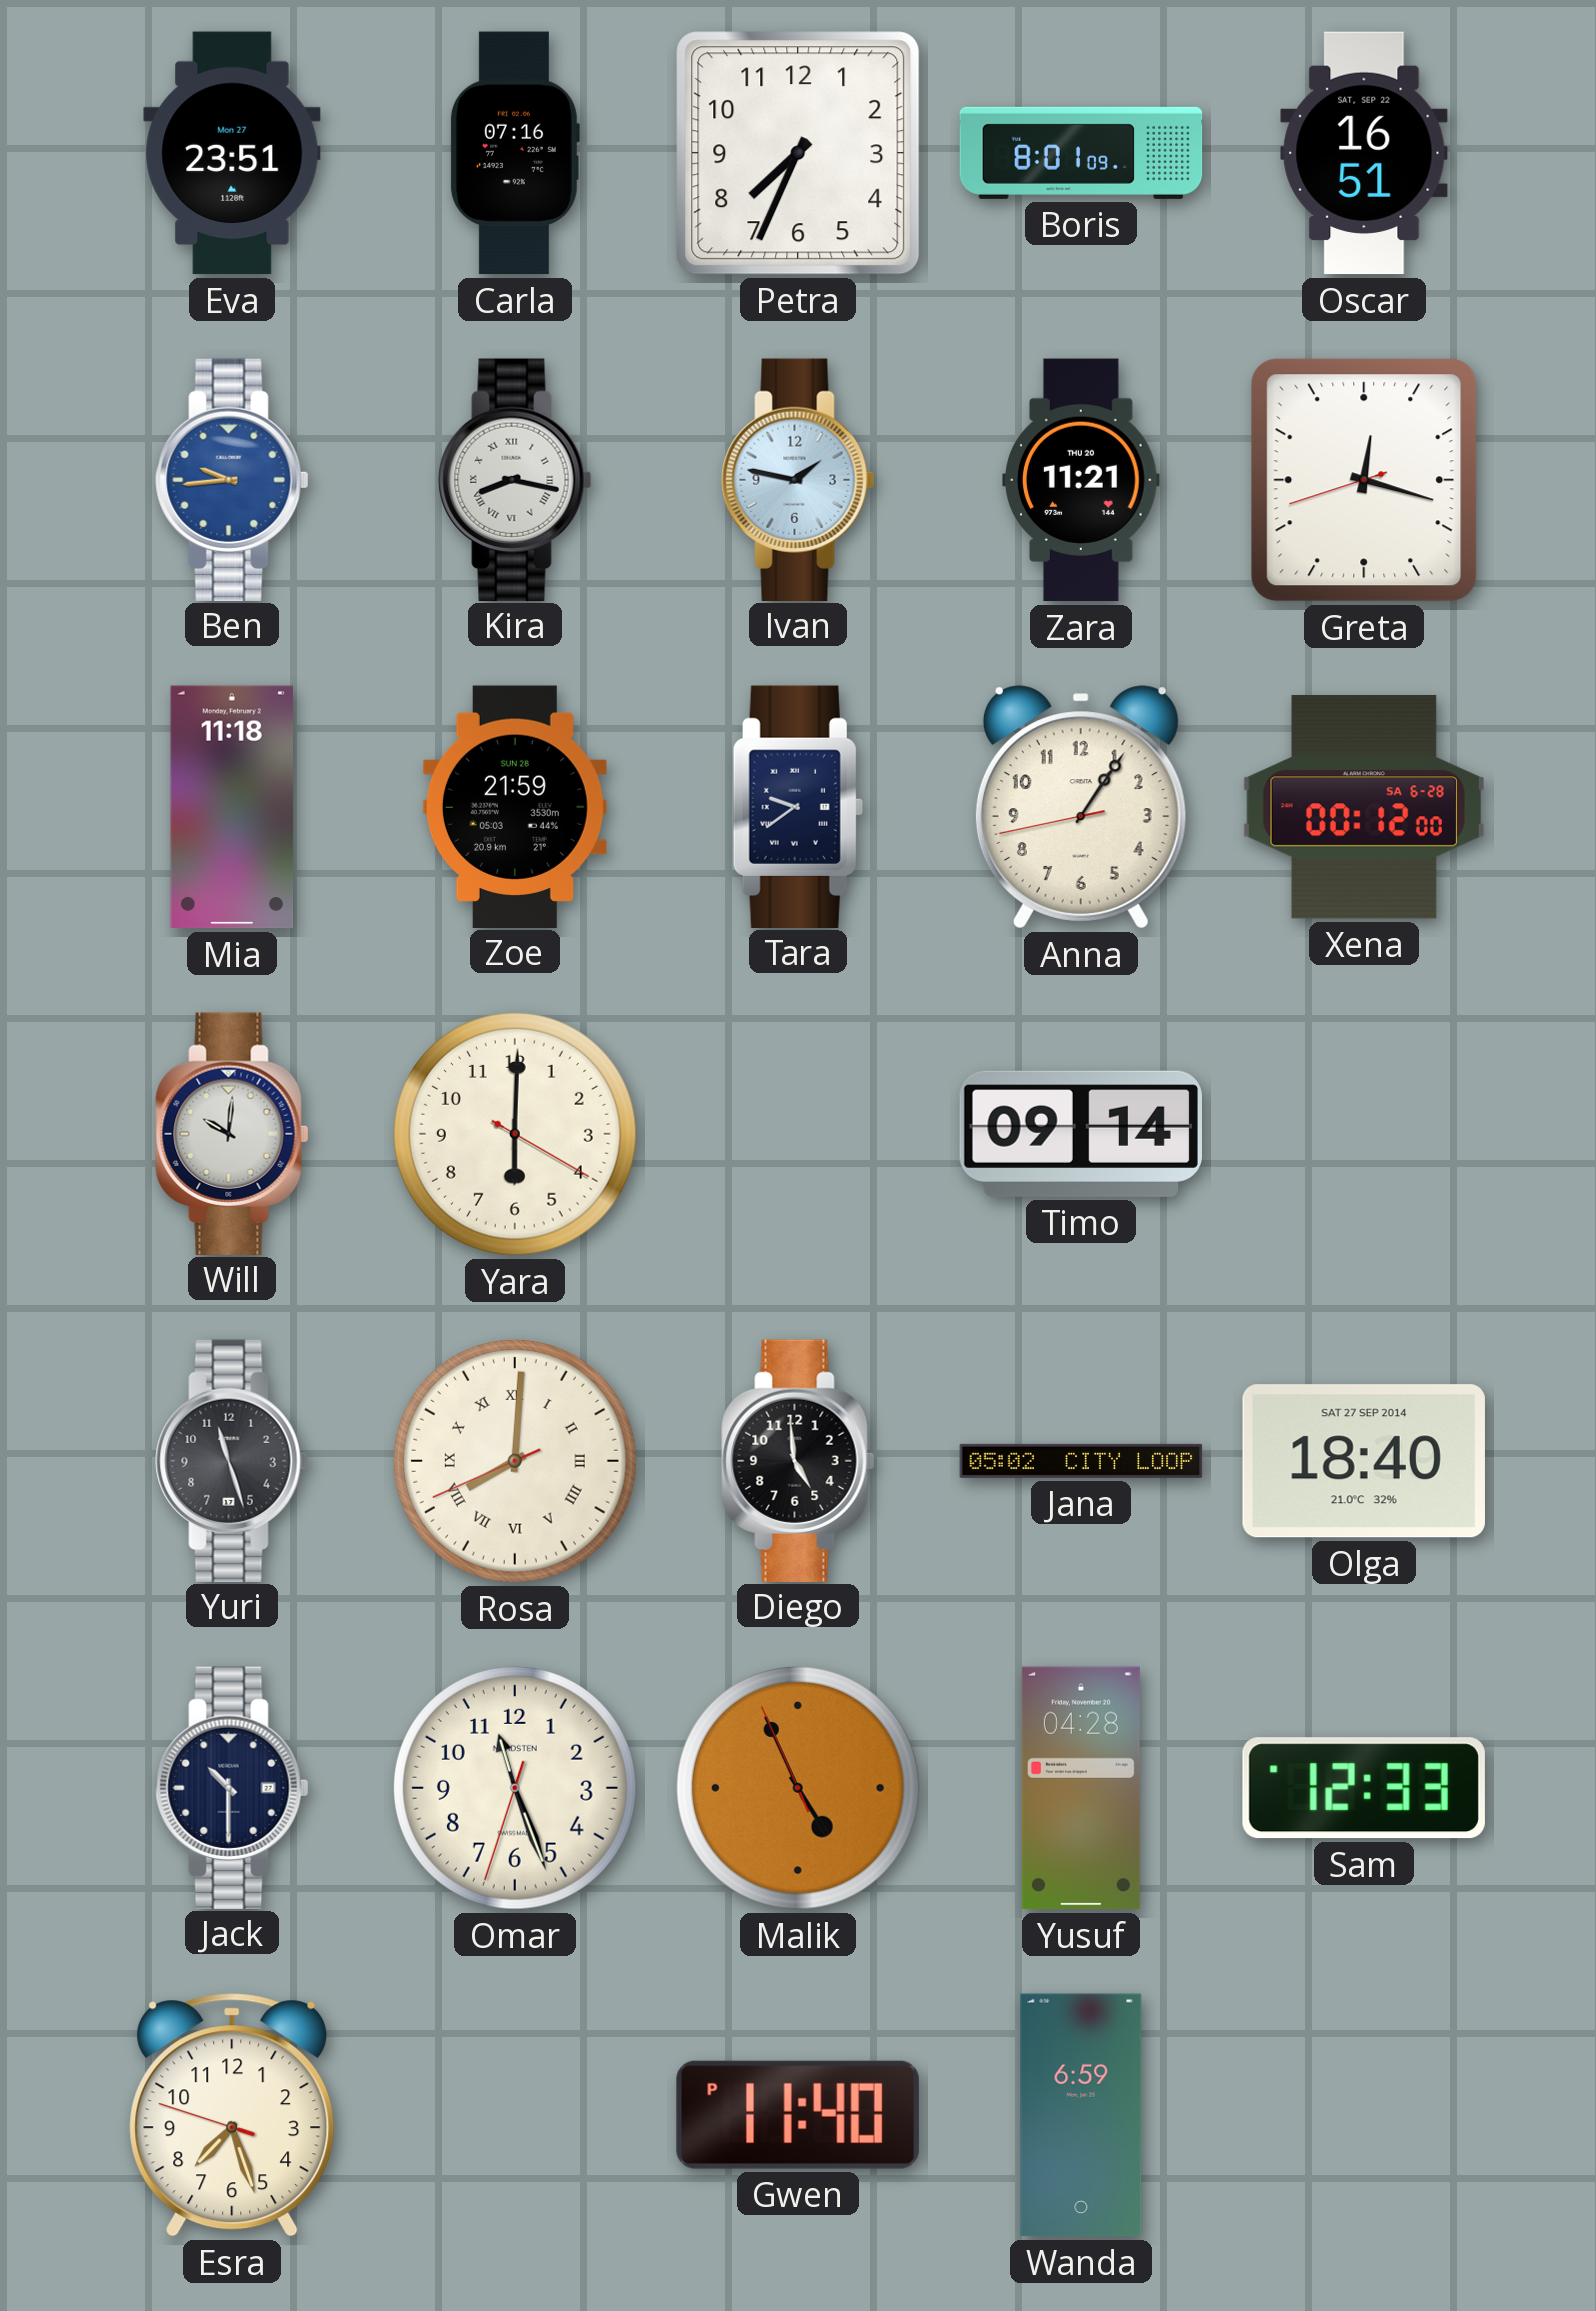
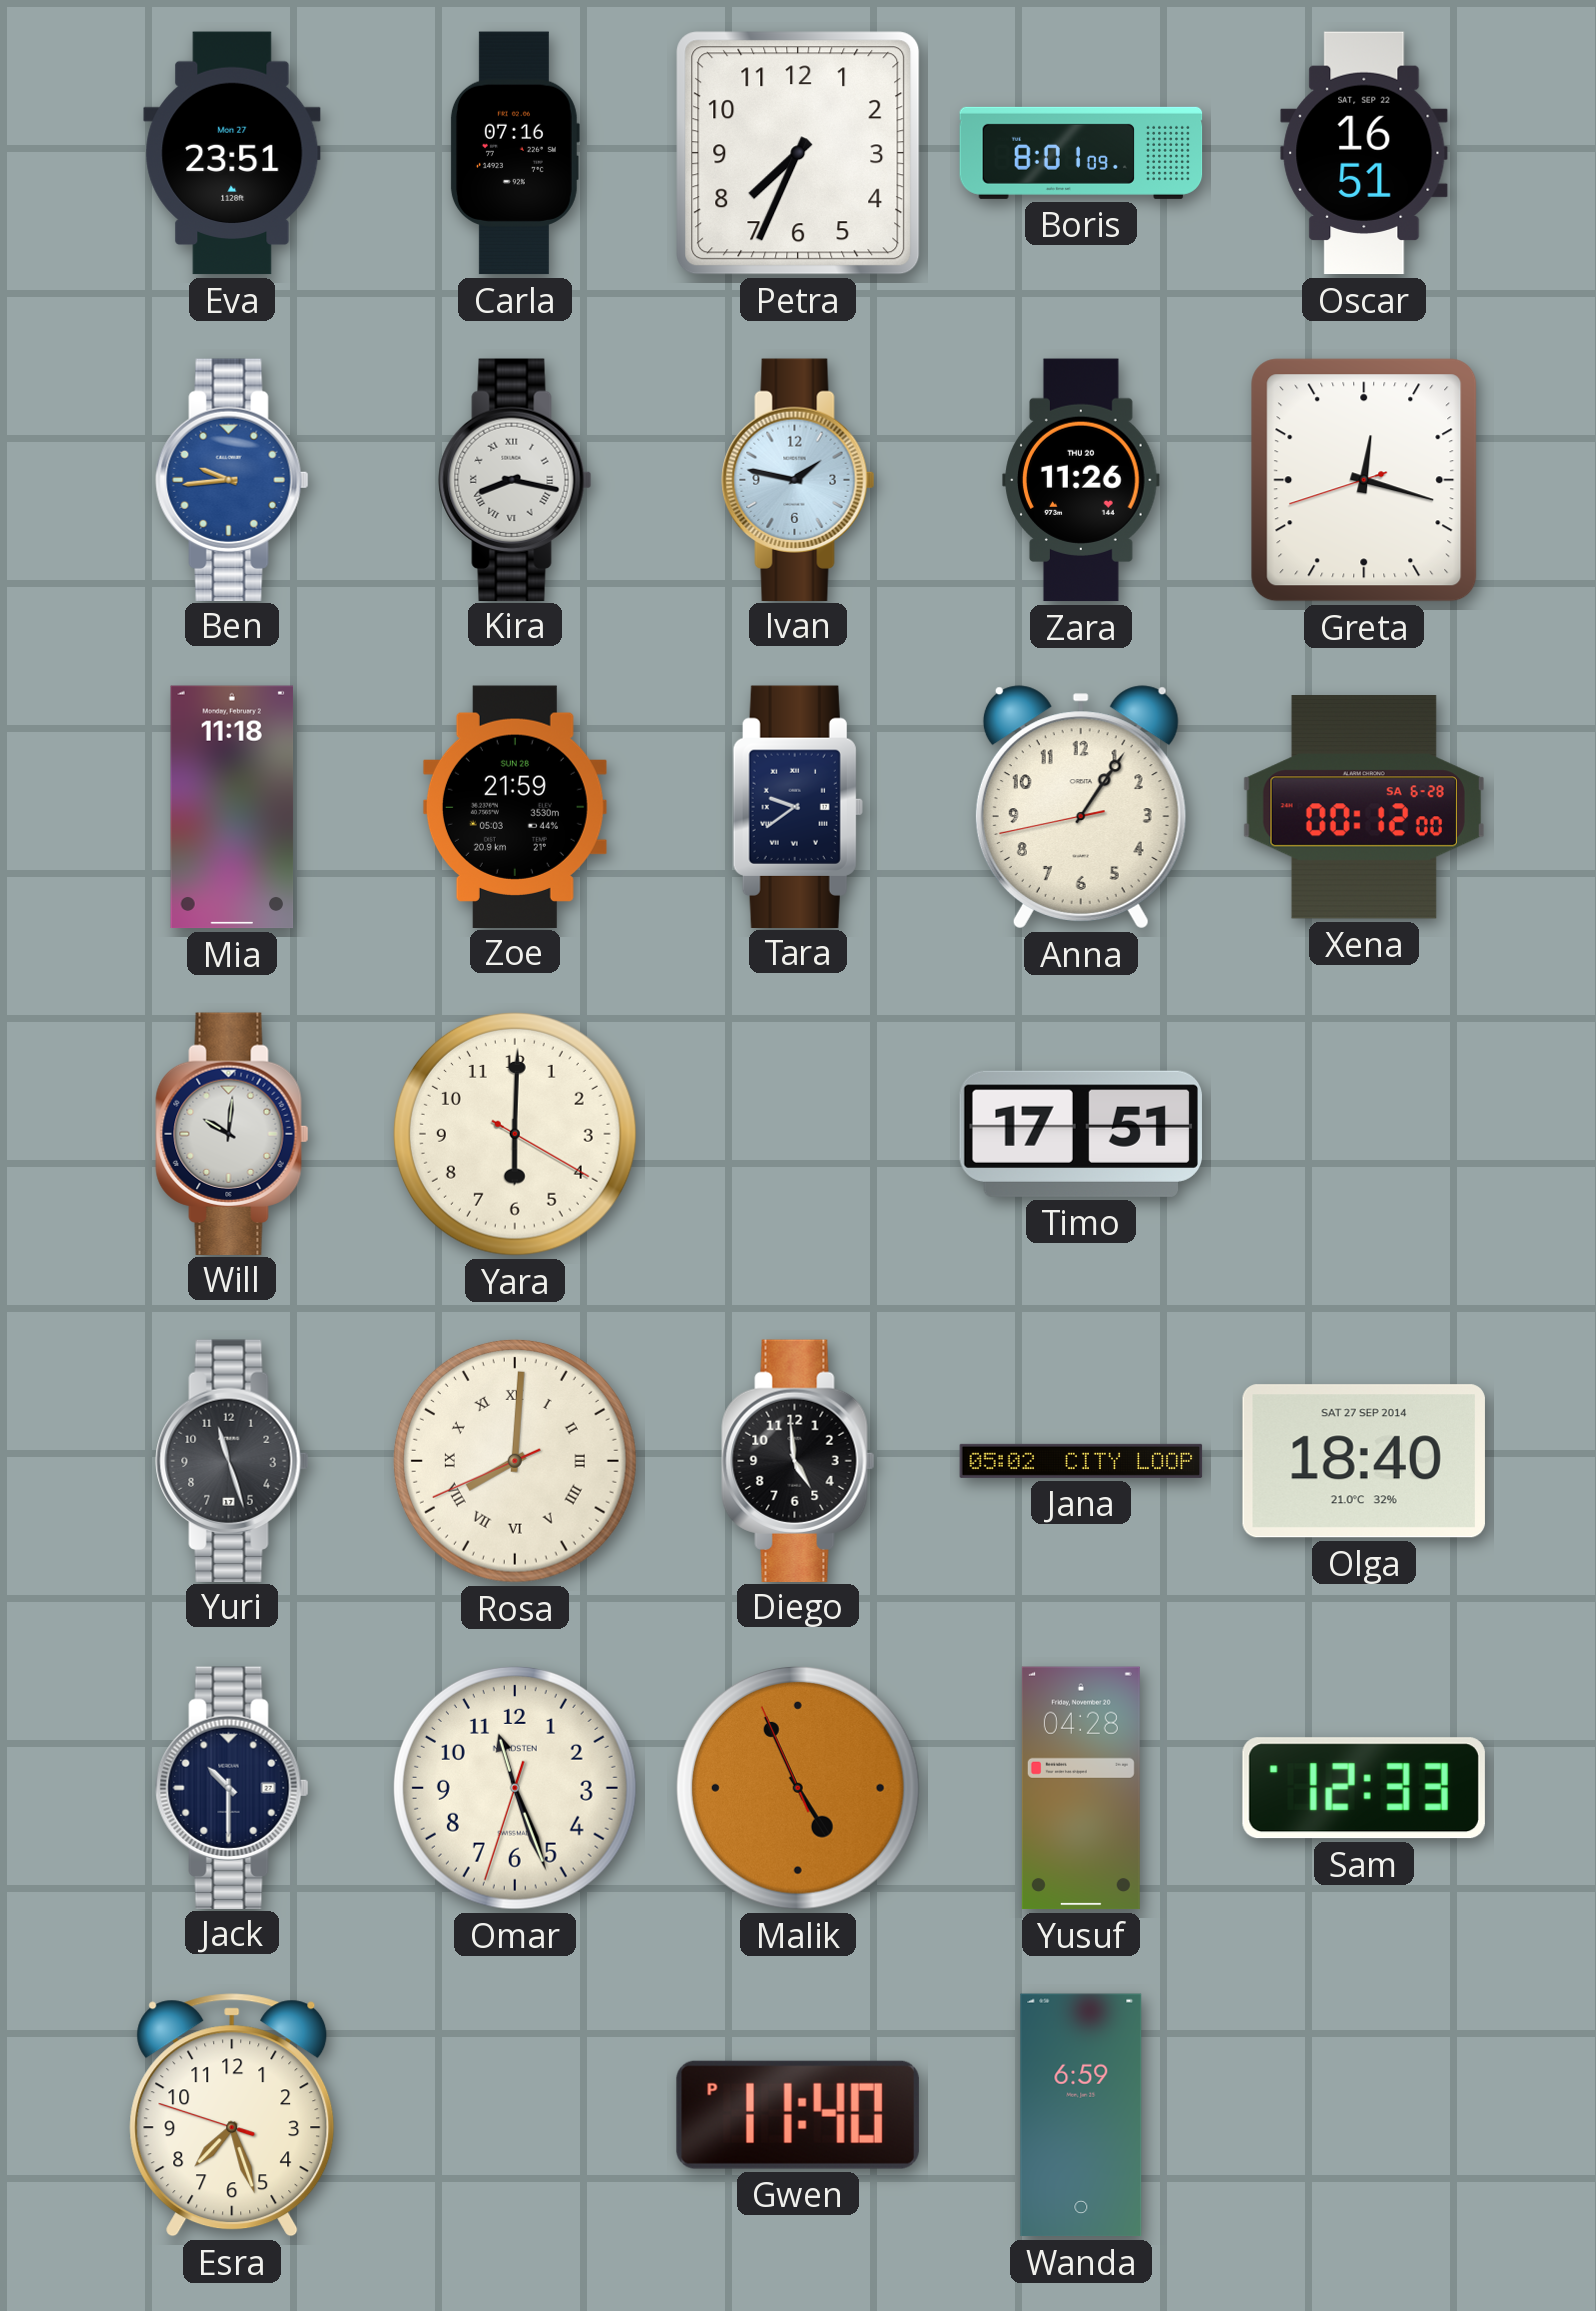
Zara: 11:21 -> 11:26 (1081, 480)
Timo: 09:14 -> 17:51 (1081, 1134)
